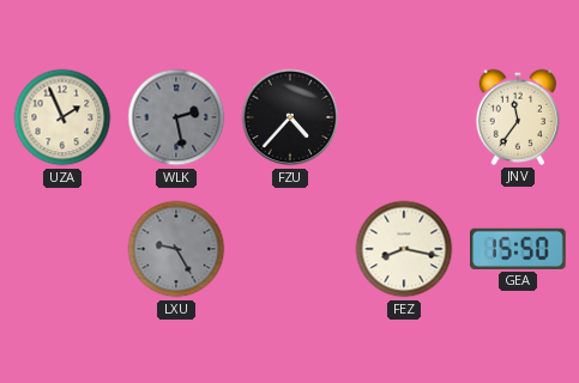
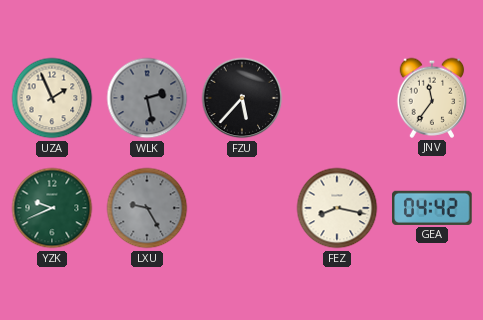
FZU: 4:37 -> 5:37 (242, 98)
YZK: none -> 9:41 (52, 208)
GEA: 15:50 -> 04:42 (433, 208)
